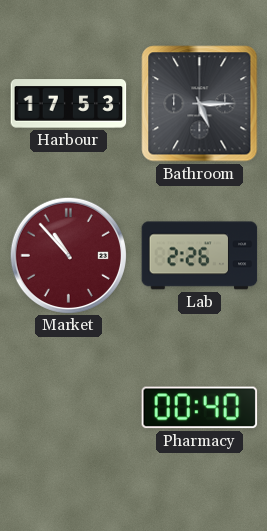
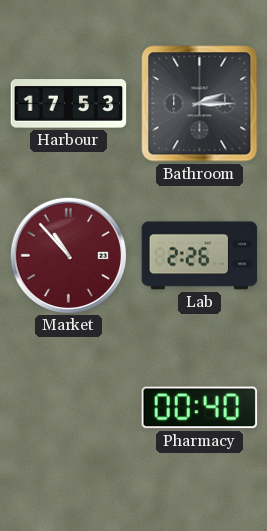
Bathroom: 5:15 -> 2:15 (200, 104)
